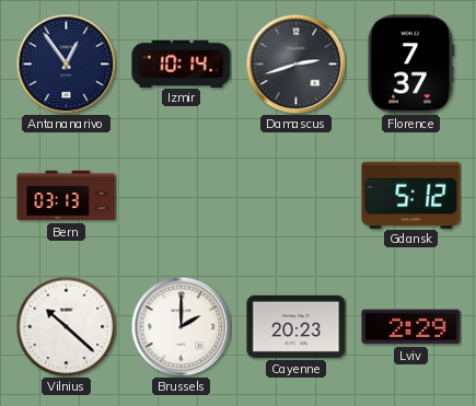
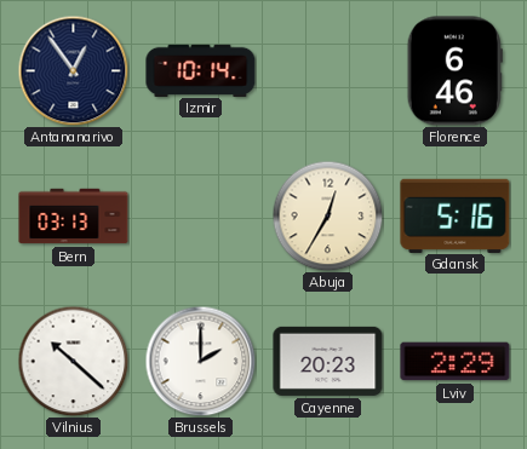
Damascus: 2:42 -> none (295, 63)
Florence: 7:37 -> 6:46 (454, 71)
Abuja: none -> 12:35 (327, 215)
Gdansk: 5:12 -> 5:16 (456, 215)
